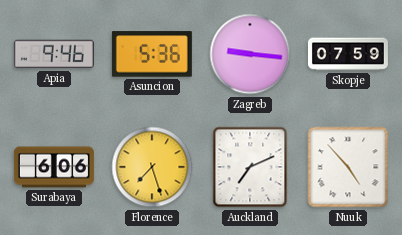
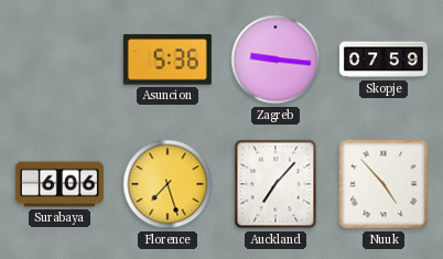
Apia: 9:46 -> none (54, 54)
Auckland: 7:11 -> 7:07 (275, 184)
